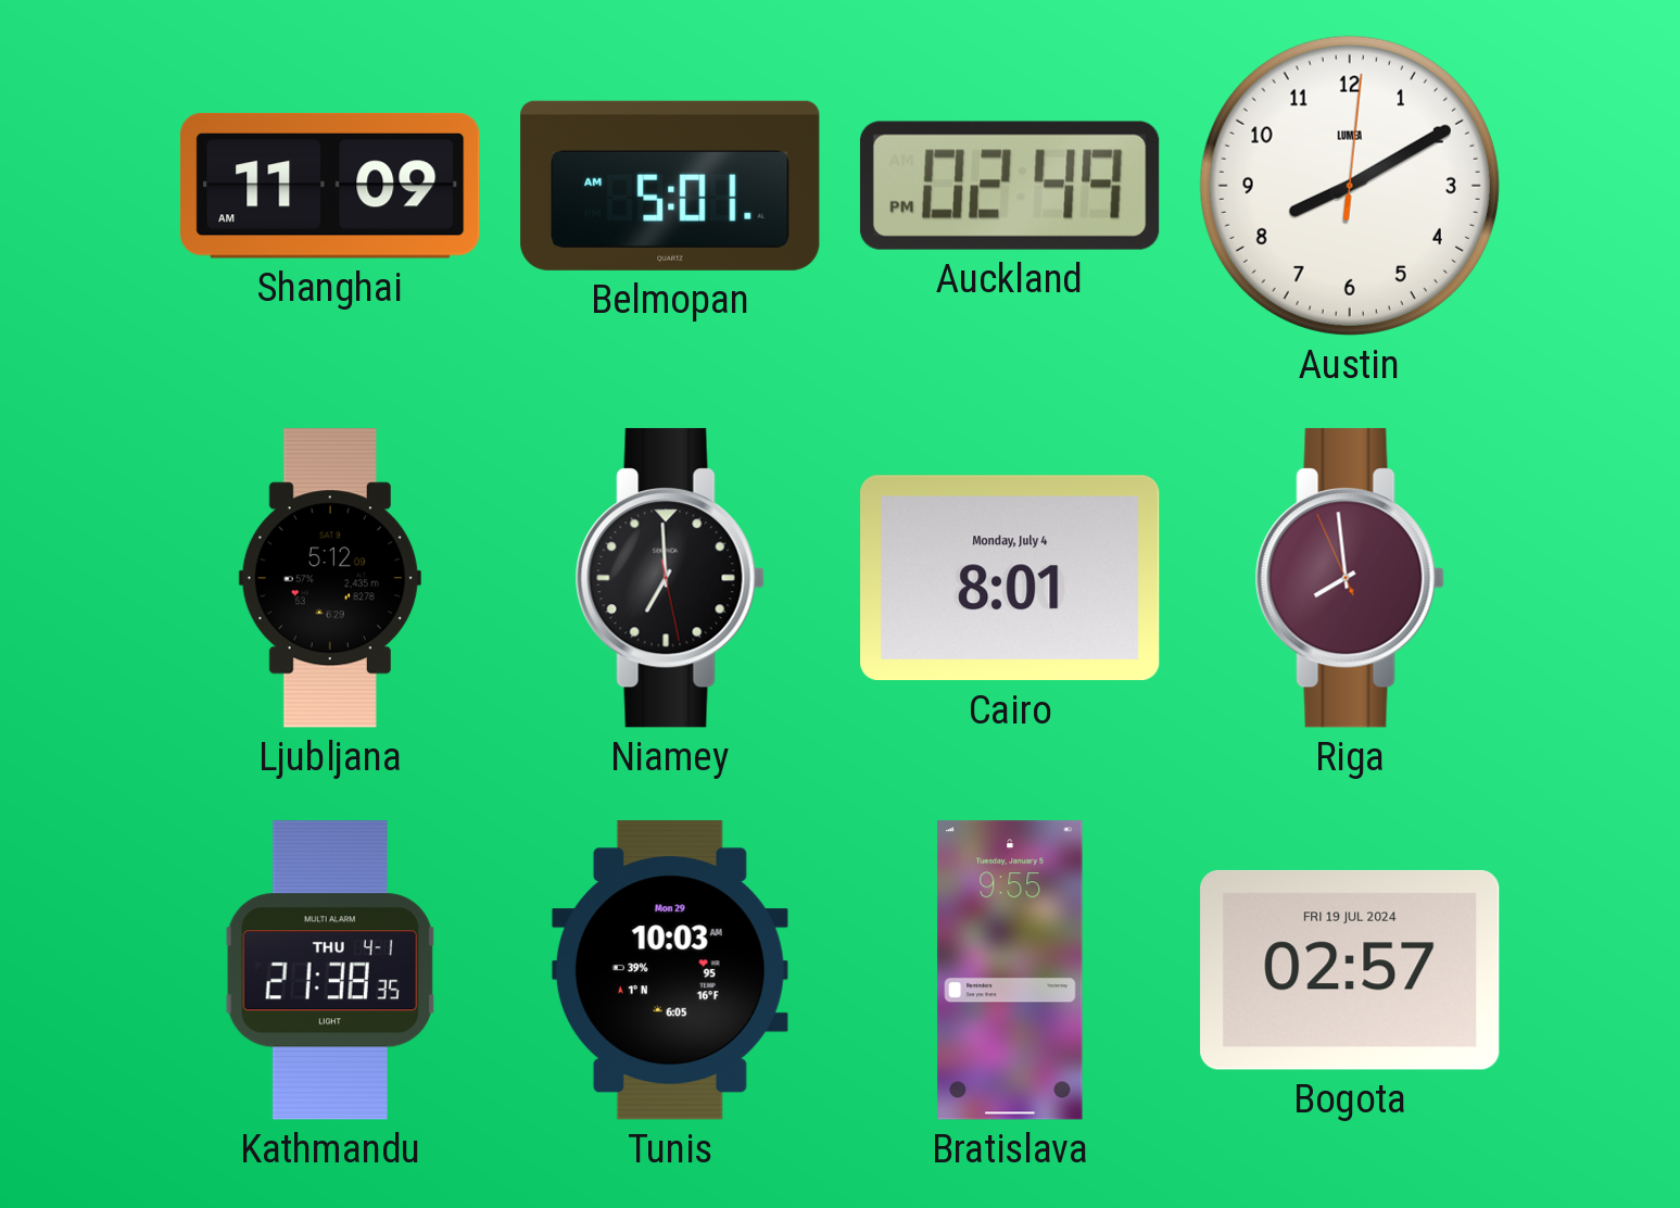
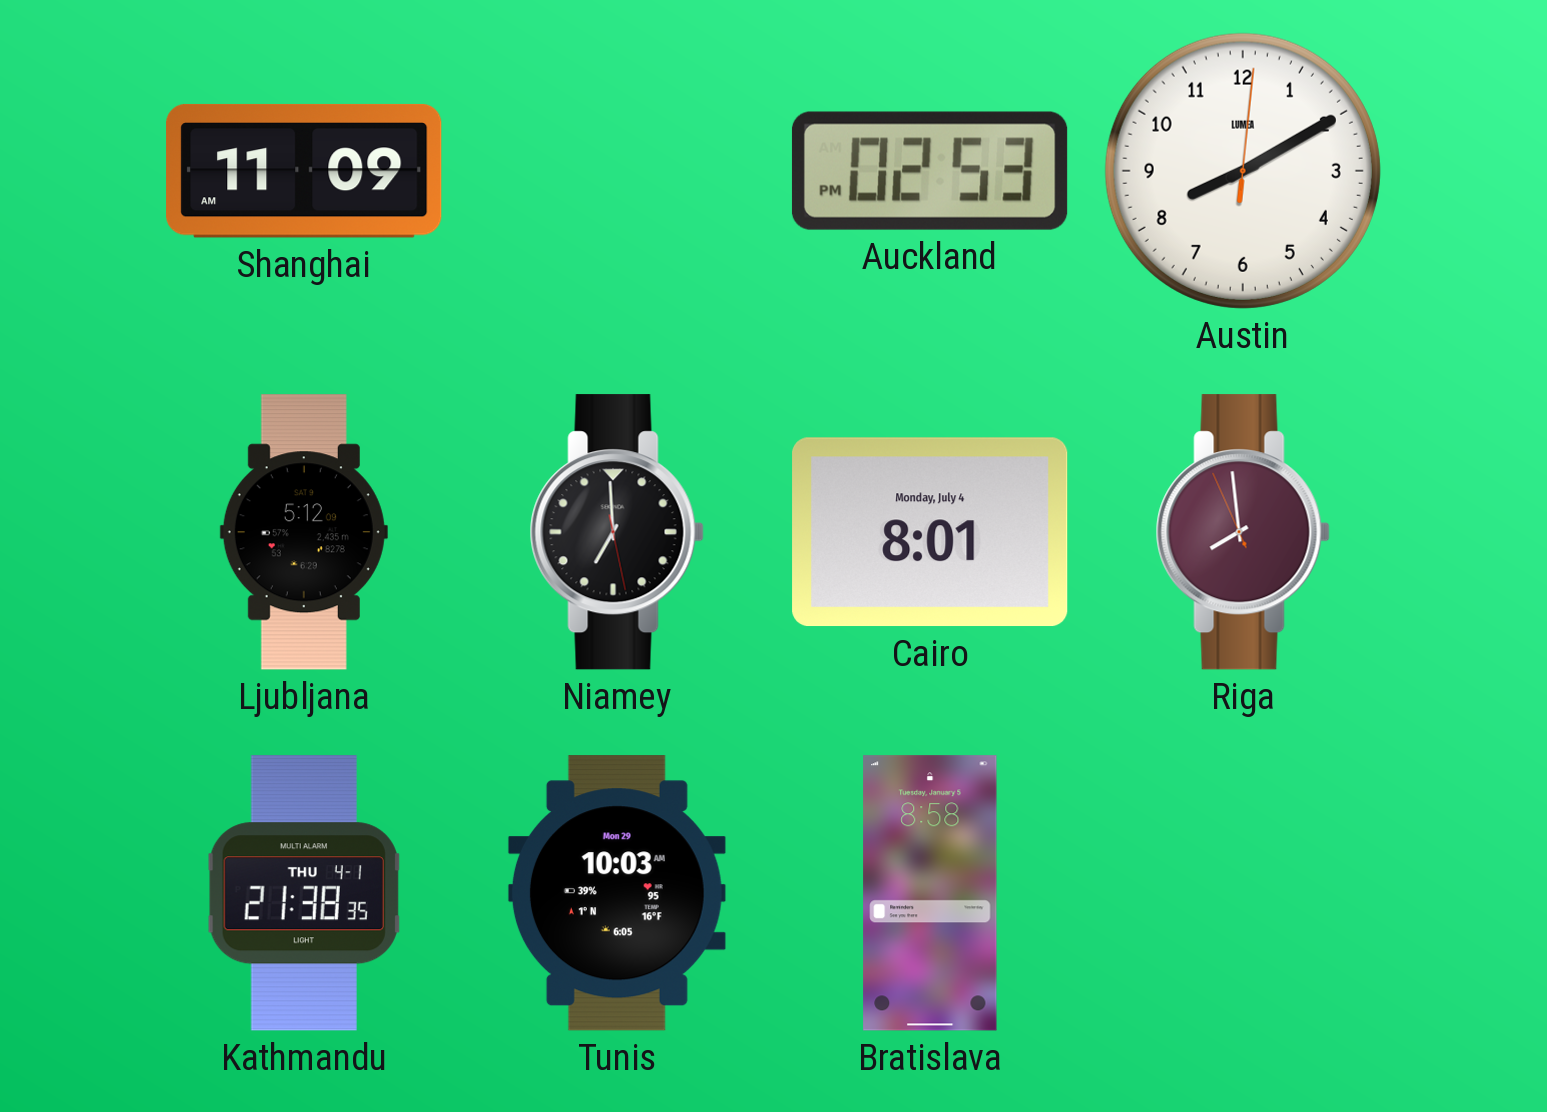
Belmopan: 5:01 -> none (670, 186)
Auckland: 02:49 -> 02:53 (930, 171)
Bratislava: 9:55 -> 8:58 (930, 893)
Bogota: 02:57 -> none (1350, 970)
